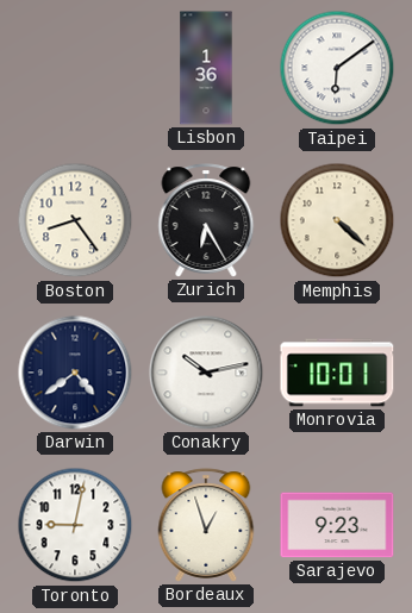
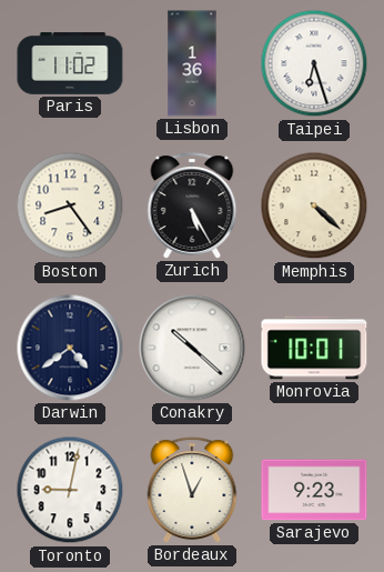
Paris: none -> 11:02 (70, 63)
Taipei: 6:09 -> 6:27 (314, 63)
Zurich: 6:25 -> 5:25 (192, 205)
Conakry: 10:13 -> 10:22 (192, 348)
